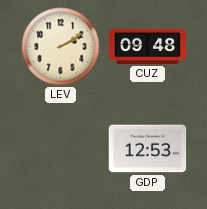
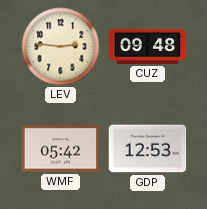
LEV: 2:10 -> 2:46 (61, 47)
WMF: none -> 05:42 (61, 149)
